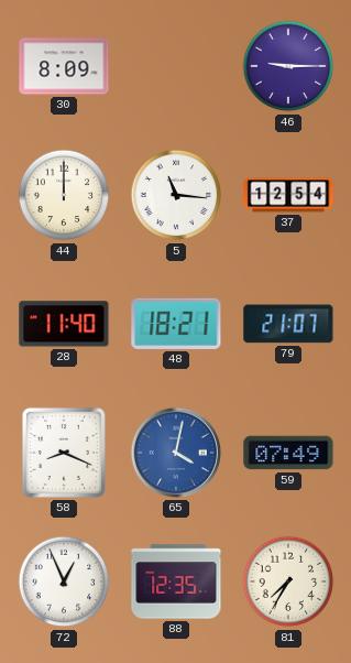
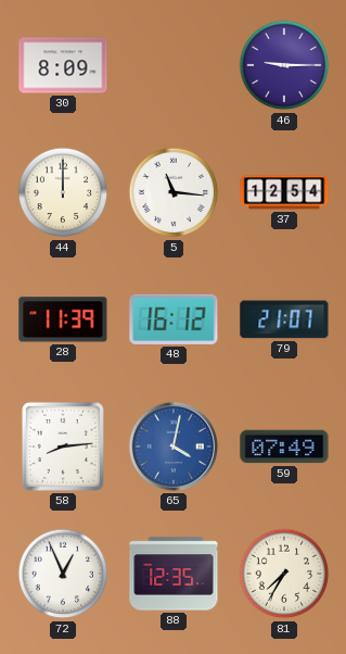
28: 11:40 -> 11:39 (63, 319)
48: 18:21 -> 16:12 (174, 319)
58: 8:19 -> 8:14 (63, 447)
